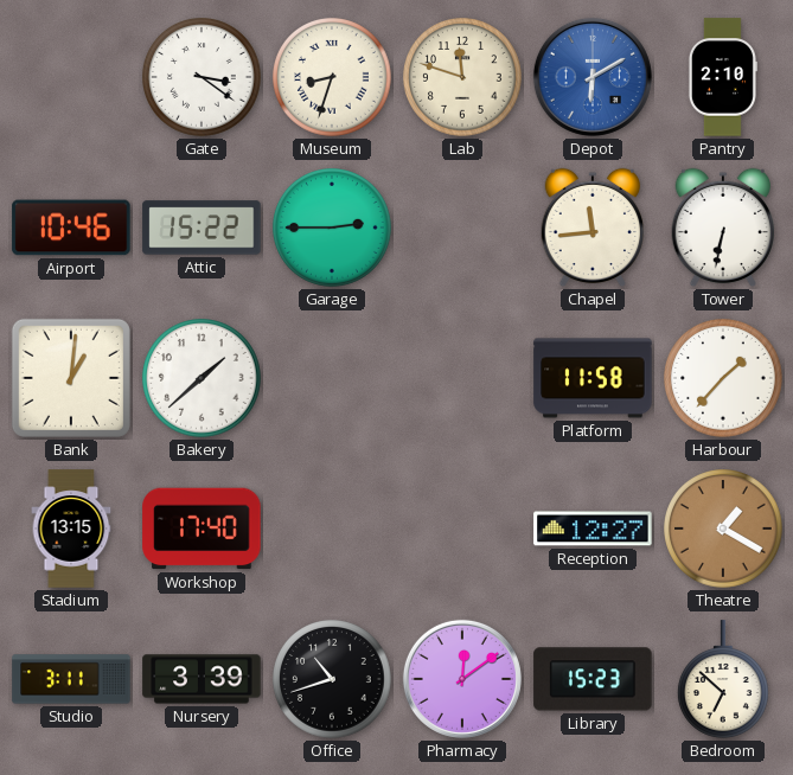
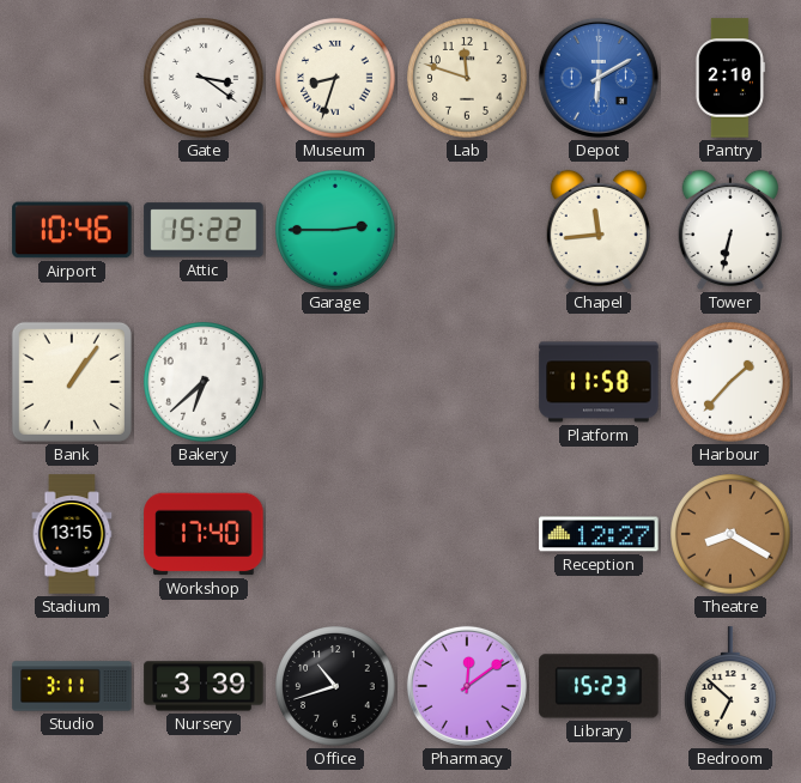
Bank: 1:01 -> 1:06 (72, 382)
Bakery: 1:38 -> 6:38 (205, 383)
Theatre: 1:20 -> 8:20 (732, 535)
